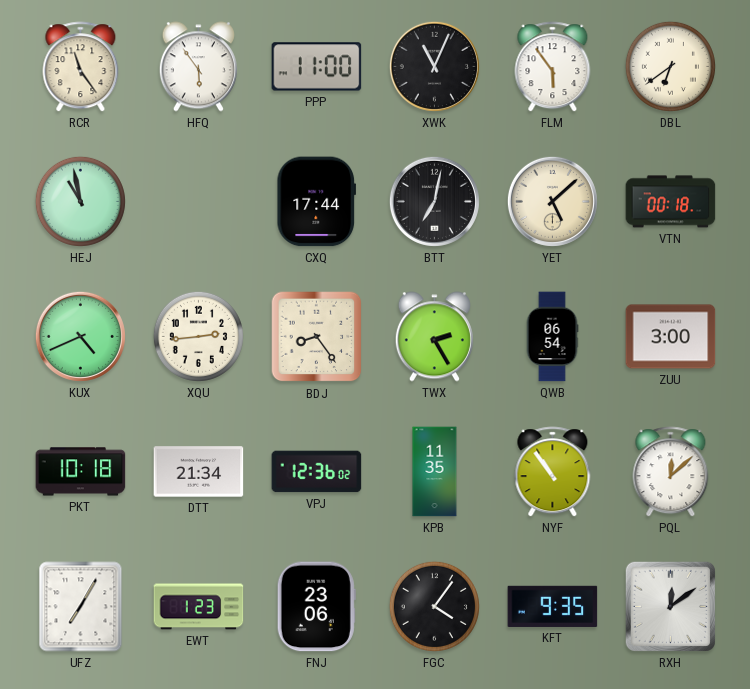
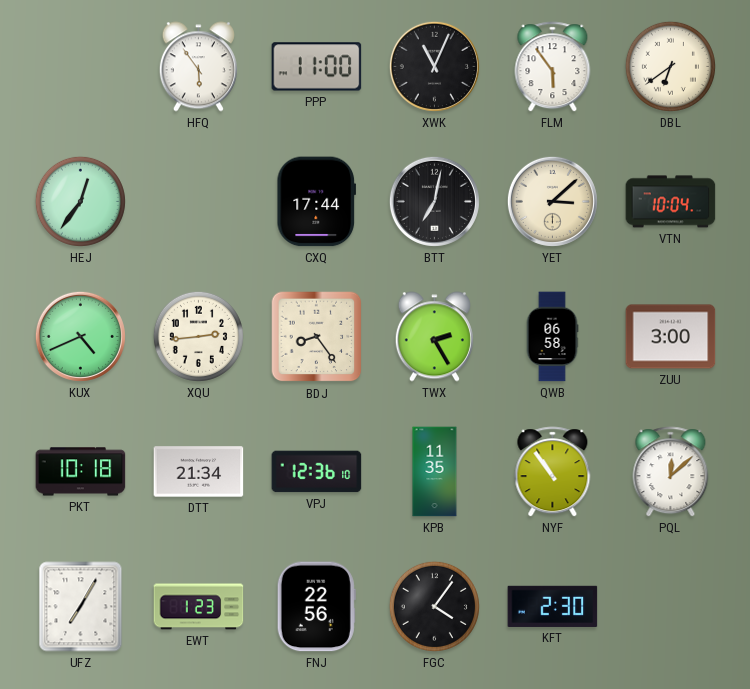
RCR: 11:24 -> none (81, 67)
HEJ: 10:58 -> 12:36 (80, 201)
YET: 5:08 -> 3:08 (552, 201)
VTN: 00:18 -> 10:04 (671, 202)
QWB: 06:54 -> 06:58 (552, 337)
VPJ: 12:36:02 -> 12:36:10 (317, 472)
FNJ: 23:06 -> 22:56 (316, 607)
KFT: 9:35 -> 2:30 (553, 606)
RXH: 12:09 -> none (670, 606)
